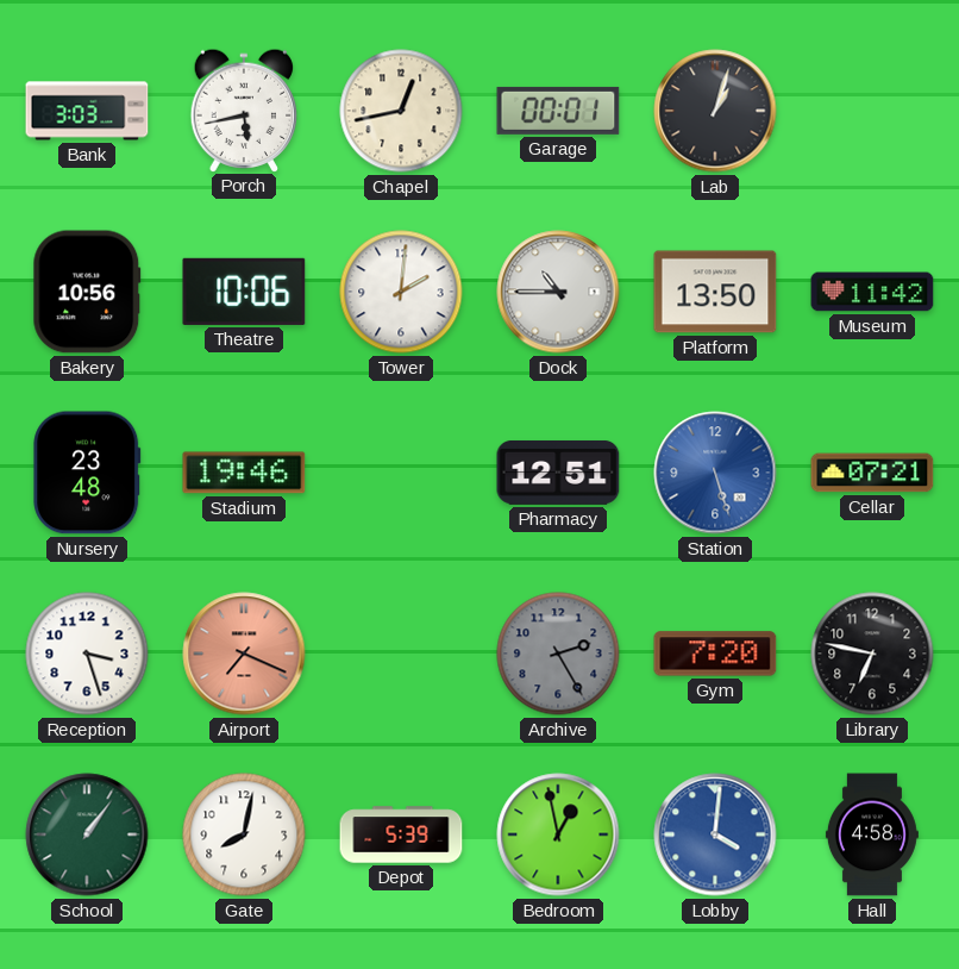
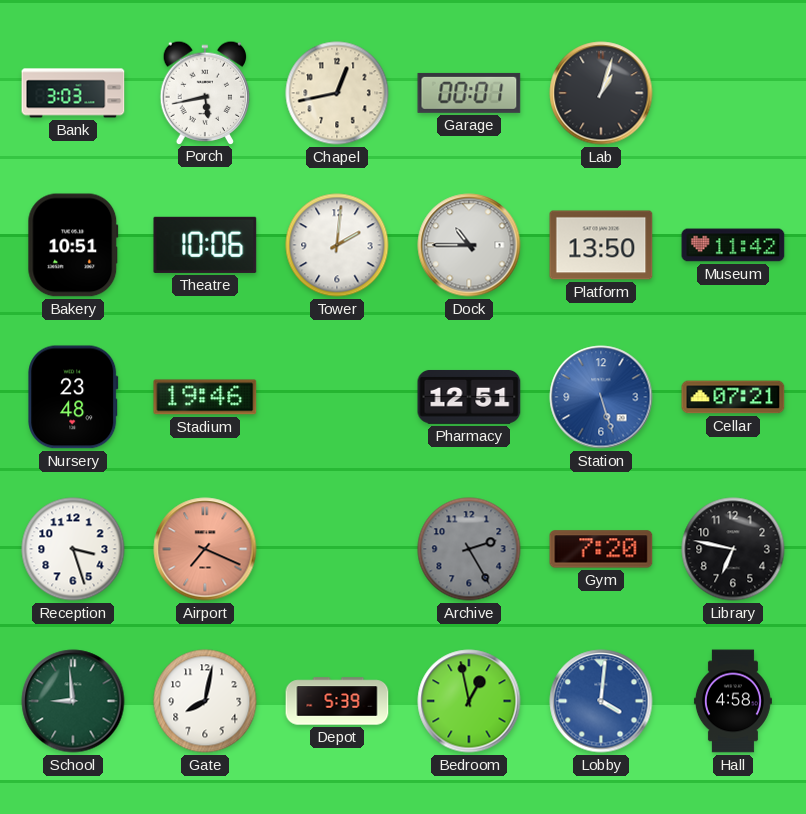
Bakery: 10:56 -> 10:51 (73, 245)
School: 1:06 -> 8:59 (73, 701)
